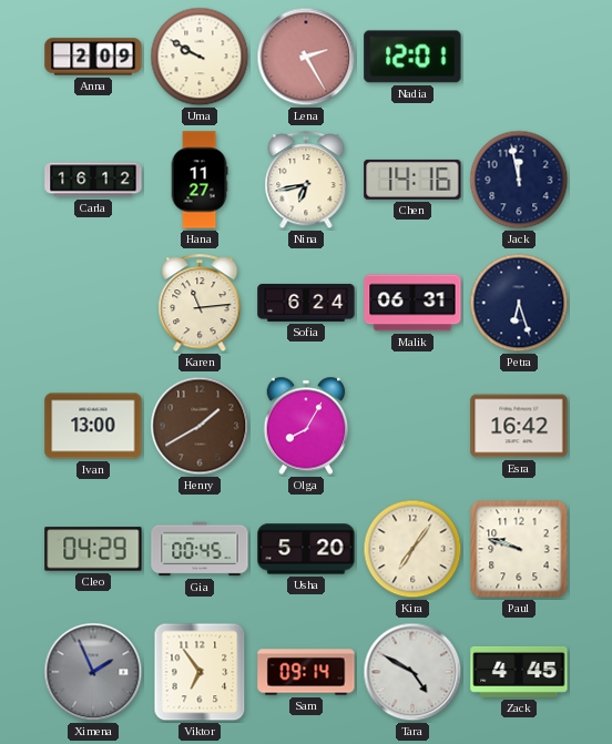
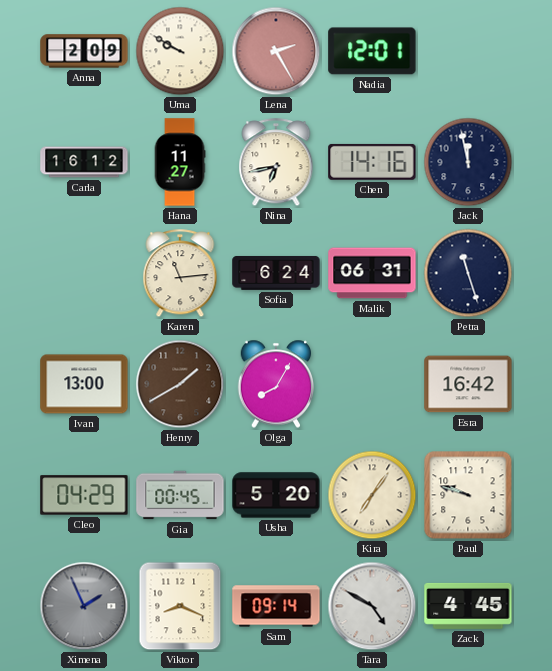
Petra: 6:27 -> 11:27 (468, 273)
Viktor: 6:54 -> 8:19 (180, 606)
